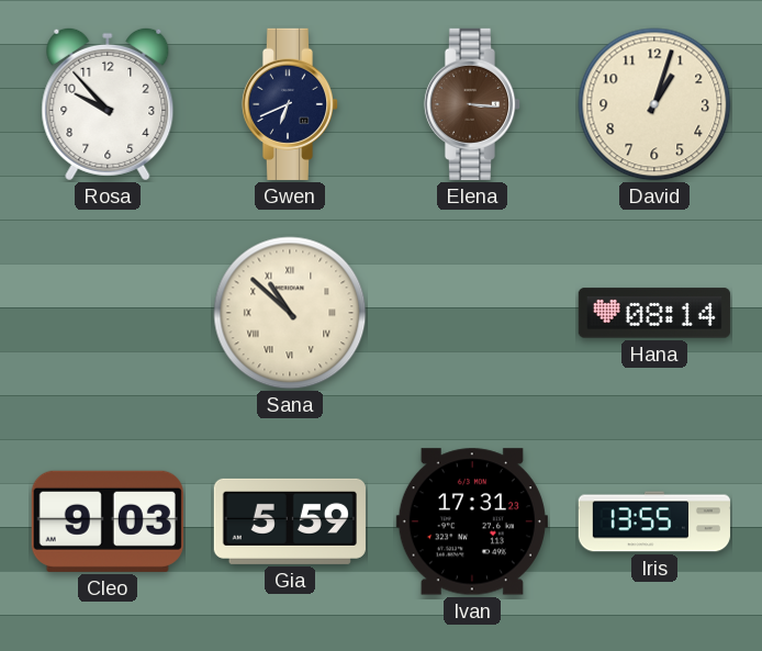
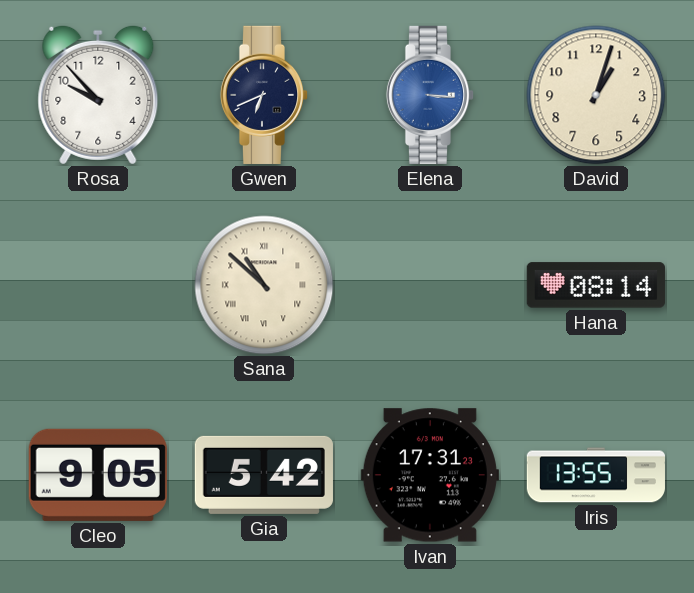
Elena dial: brown -> blue (430, 95)
Cleo: 9:03 -> 9:05 (98, 475)
Gia: 5:59 -> 5:42 (264, 475)
